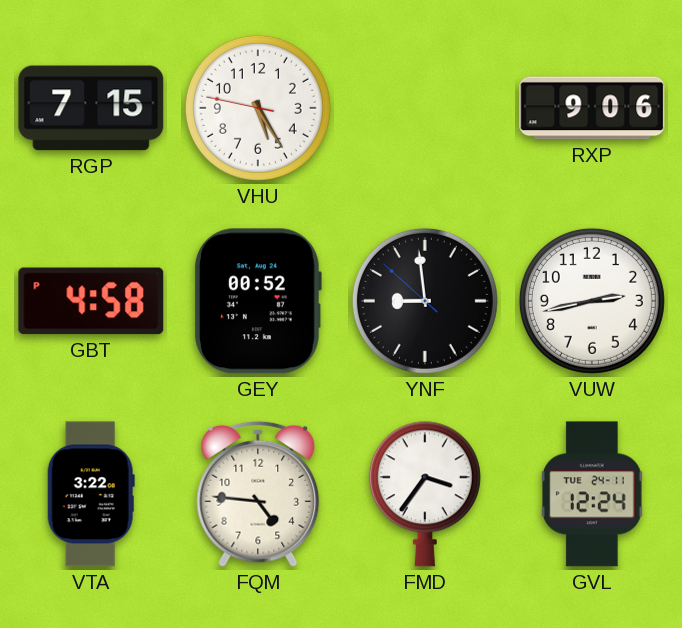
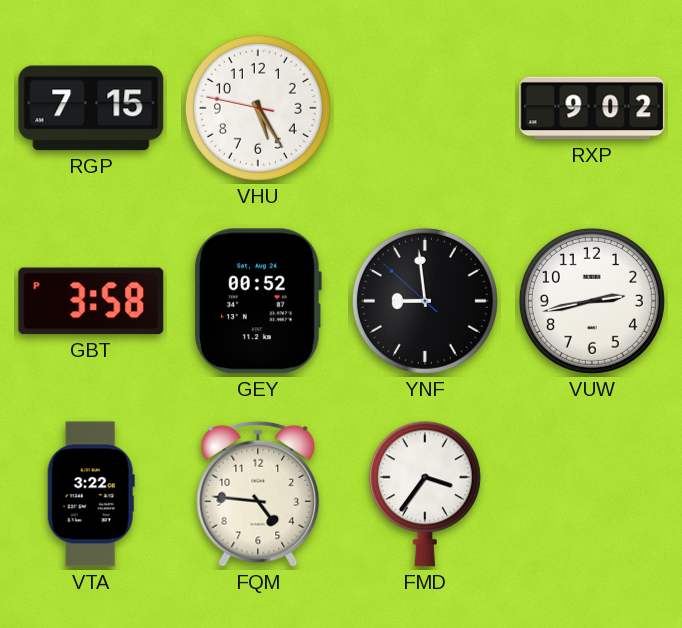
RXP: 9:06 -> 9:02 (592, 108)
GBT: 4:58 -> 3:58 (91, 301)
GVL: 12:24 -> none (592, 494)
